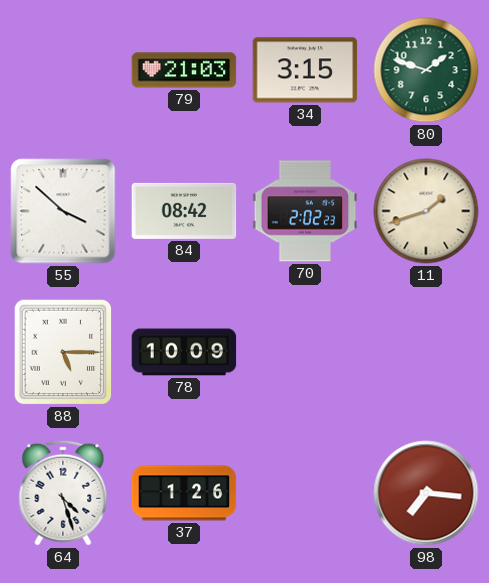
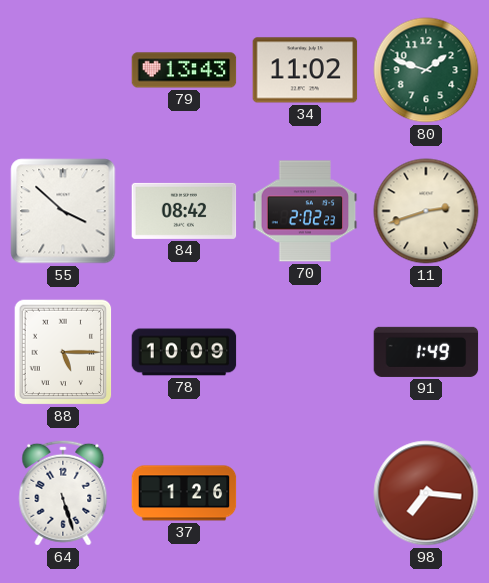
79: 21:03 -> 13:43 (184, 70)
34: 3:15 -> 11:02 (305, 70)
11: 1:42 -> 2:42 (426, 211)
91: none -> 1:49 (426, 352)
64: 4:27 -> 5:27 (63, 493)
